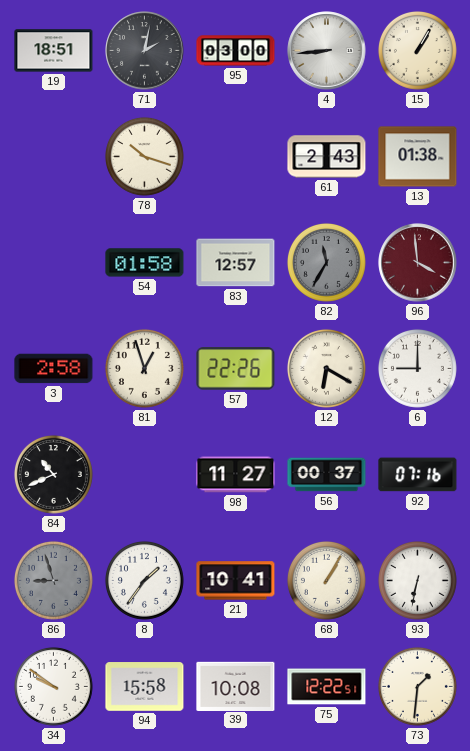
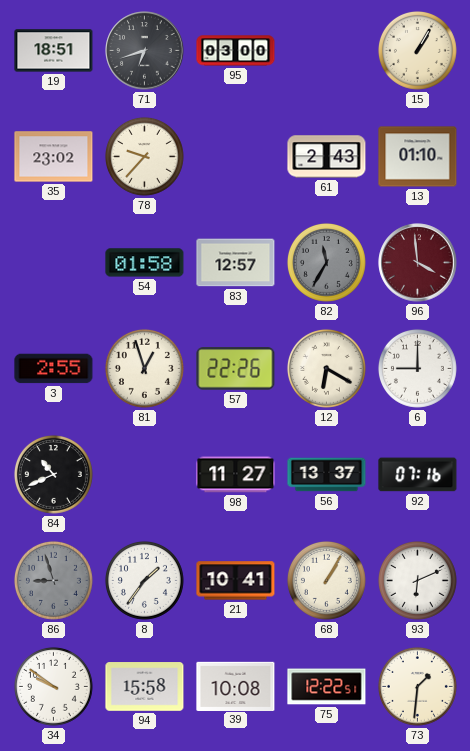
71: 2:02 -> 6:42 (145, 51)
4: 8:44 -> none (327, 51)
35: none -> 23:02 (54, 157)
78: 10:18 -> 9:37 (144, 156)
13: 01:38 -> 01:10 (418, 157)
3: 2:58 -> 2:55 (54, 369)
56: 00:37 -> 13:37 (327, 475)
93: 6:32 -> 6:11 (417, 580)
